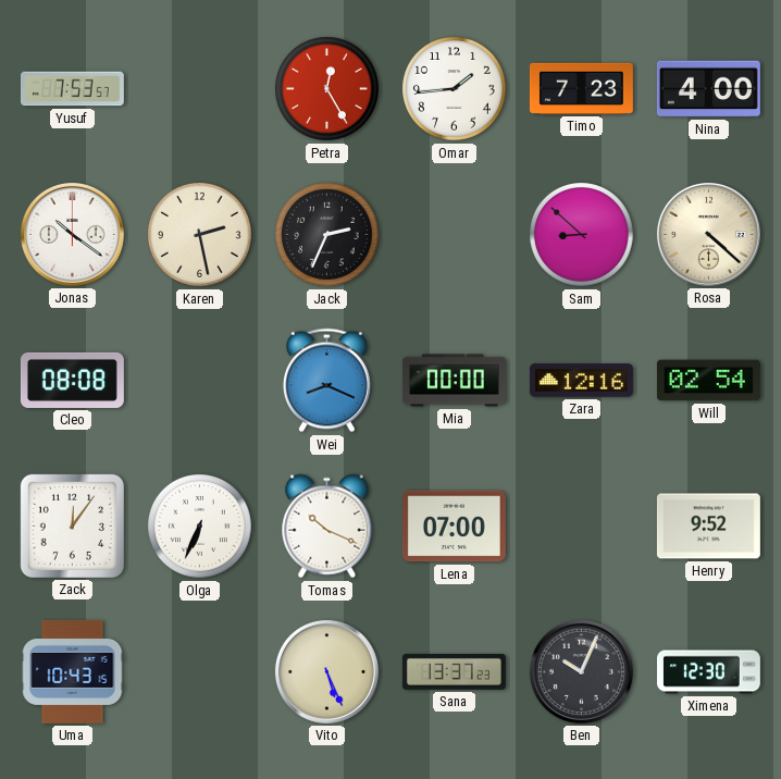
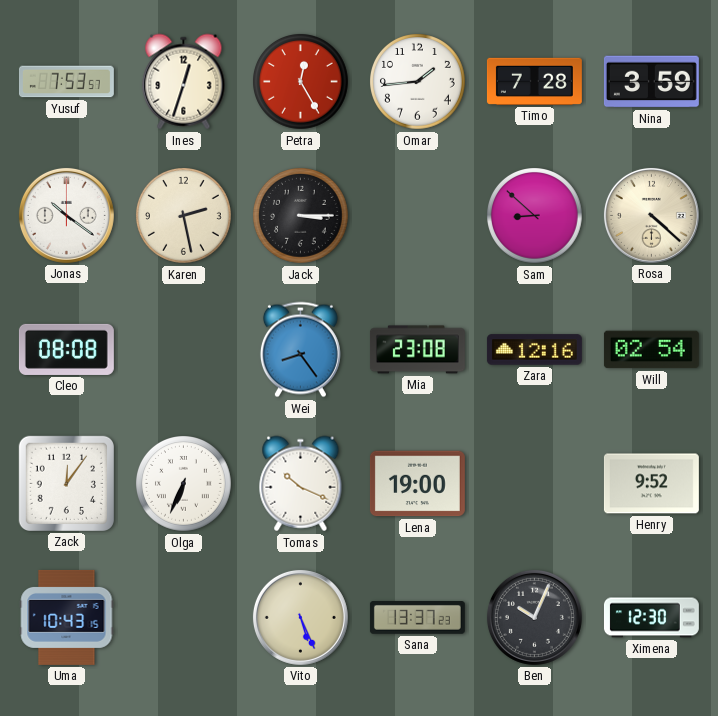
Ines: none -> 12:33 (184, 82)
Timo: 7:23 -> 7:28 (534, 81)
Nina: 4:00 -> 3:59 (651, 82)
Jack: 2:34 -> 3:15 (301, 216)
Wei: 8:19 -> 8:24 (300, 350)
Mia: 00:00 -> 23:08 (417, 350)
Lena: 07:00 -> 19:00 (417, 484)
